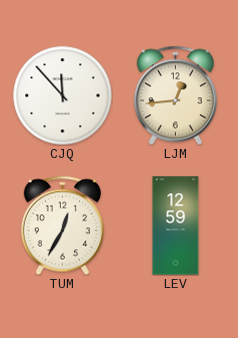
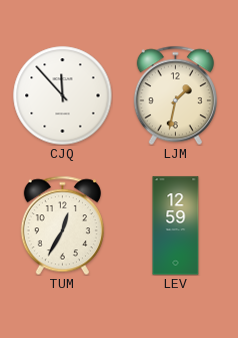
LJM: 12:44 -> 1:32 (175, 95)
